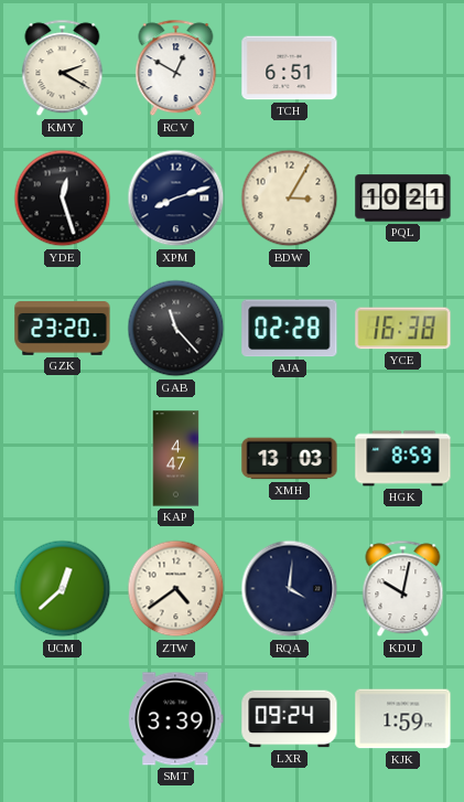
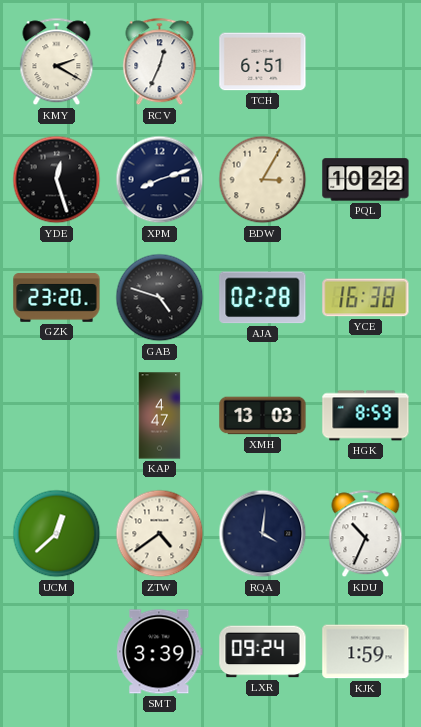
RCV: 12:50 -> 12:34 (160, 62)
PQL: 10:21 -> 10:22 (366, 180)
GAB: 11:23 -> 4:48 (160, 298)
KDU: 10:02 -> 10:34 (366, 534)
